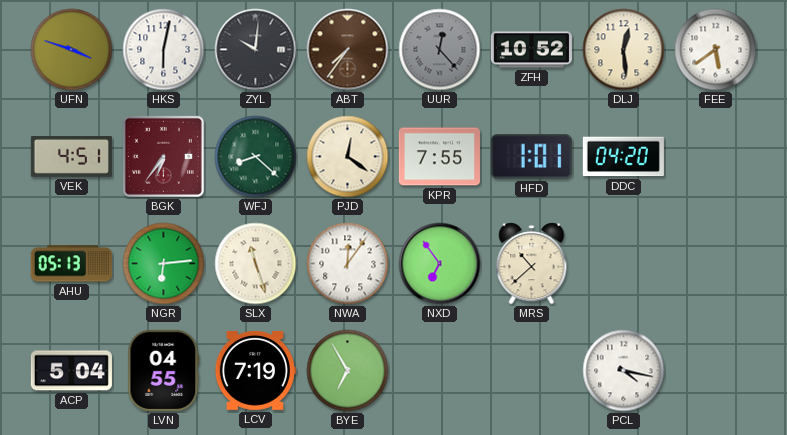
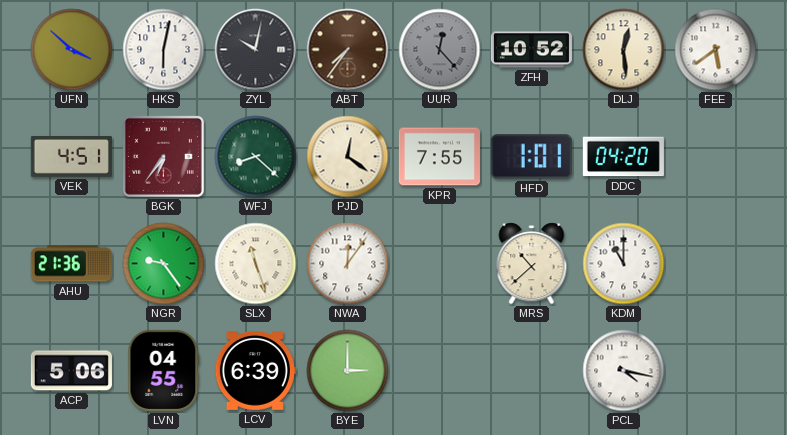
UFN: 3:48 -> 3:52 (72, 50)
ZYL: 10:01 -> 10:02 (256, 50)
AHU: 05:13 -> 21:36 (71, 264)
NGR: 6:14 -> 9:24 (164, 264)
NXD: 6:54 -> none (440, 264)
KDM: none -> 11:00 (624, 264)
ACP: 5:04 -> 5:06 (71, 371)
LCV: 7:19 -> 6:39 (255, 370)
BYE: 6:55 -> 3:00 (348, 371)
